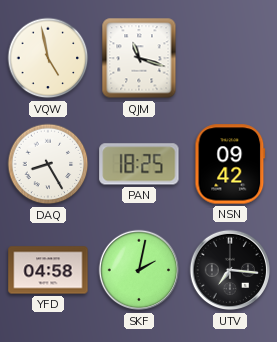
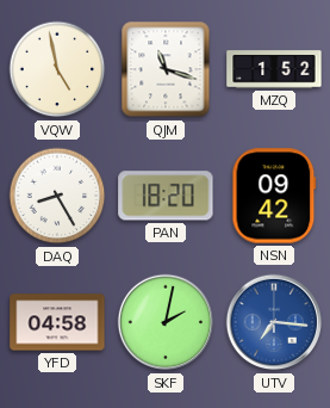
MZQ: none -> 1:52 (274, 69)
PAN: 18:25 -> 18:20 (166, 196)
UTV dial: black -> blue (274, 322)
